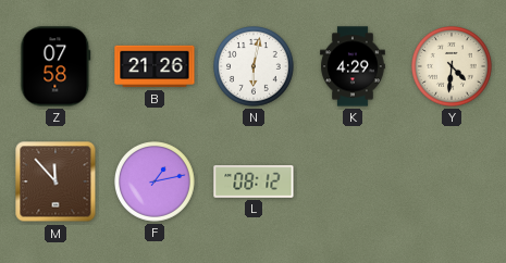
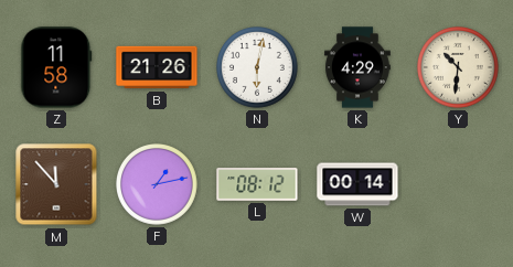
Z: 07:58 -> 11:58 (56, 67)
Y: 4:31 -> 10:31 (459, 68)
W: none -> 00:14 (357, 184)
